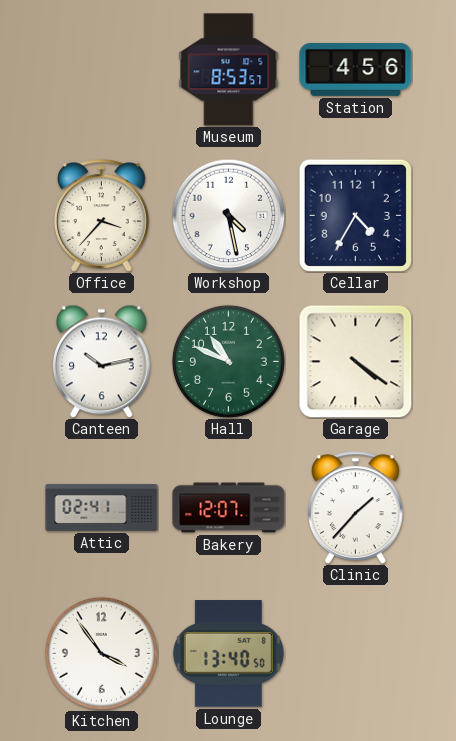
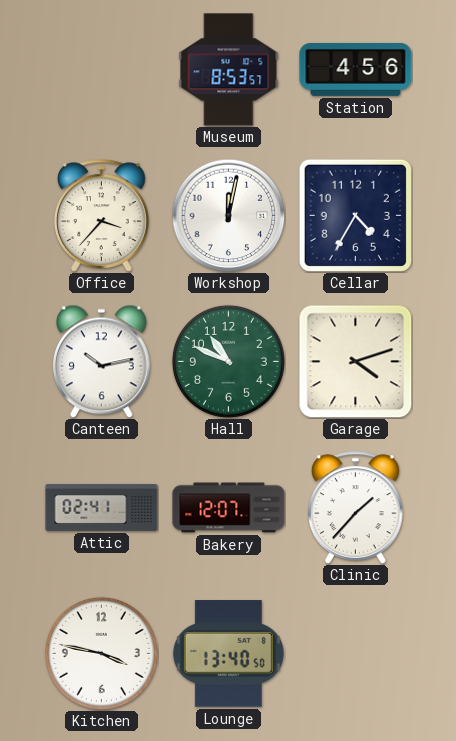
Workshop: 4:28 -> 12:02 (228, 215)
Garage: 4:21 -> 4:12 (355, 361)
Kitchen: 3:54 -> 3:47 (101, 653)
